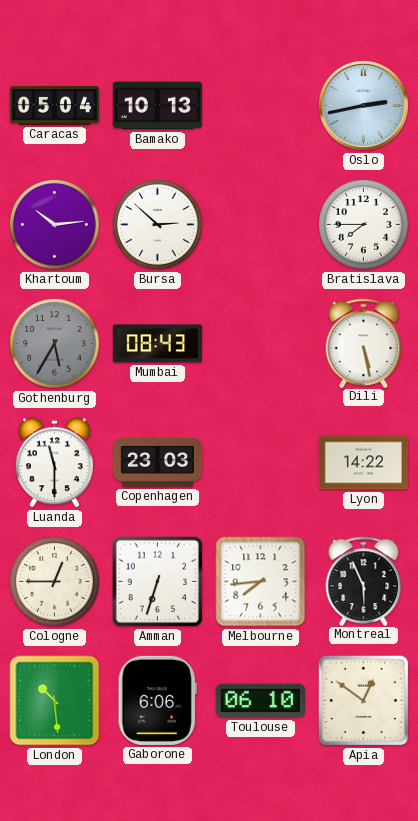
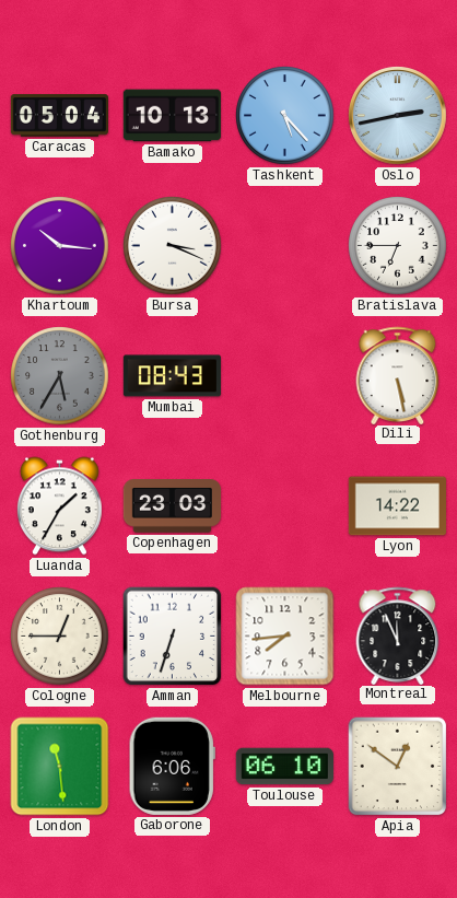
Tashkent: none -> 5:23 (285, 116)
Khartoum: 10:14 -> 10:16 (60, 246)
Bursa: 2:52 -> 3:19 (173, 246)
Bratislava: 7:45 -> 6:45 (398, 246)
Luanda: 11:30 -> 1:35 (59, 506)
Montreal: 5:56 -> 11:56 (398, 635)
London: 10:29 -> 11:29 (60, 767)
